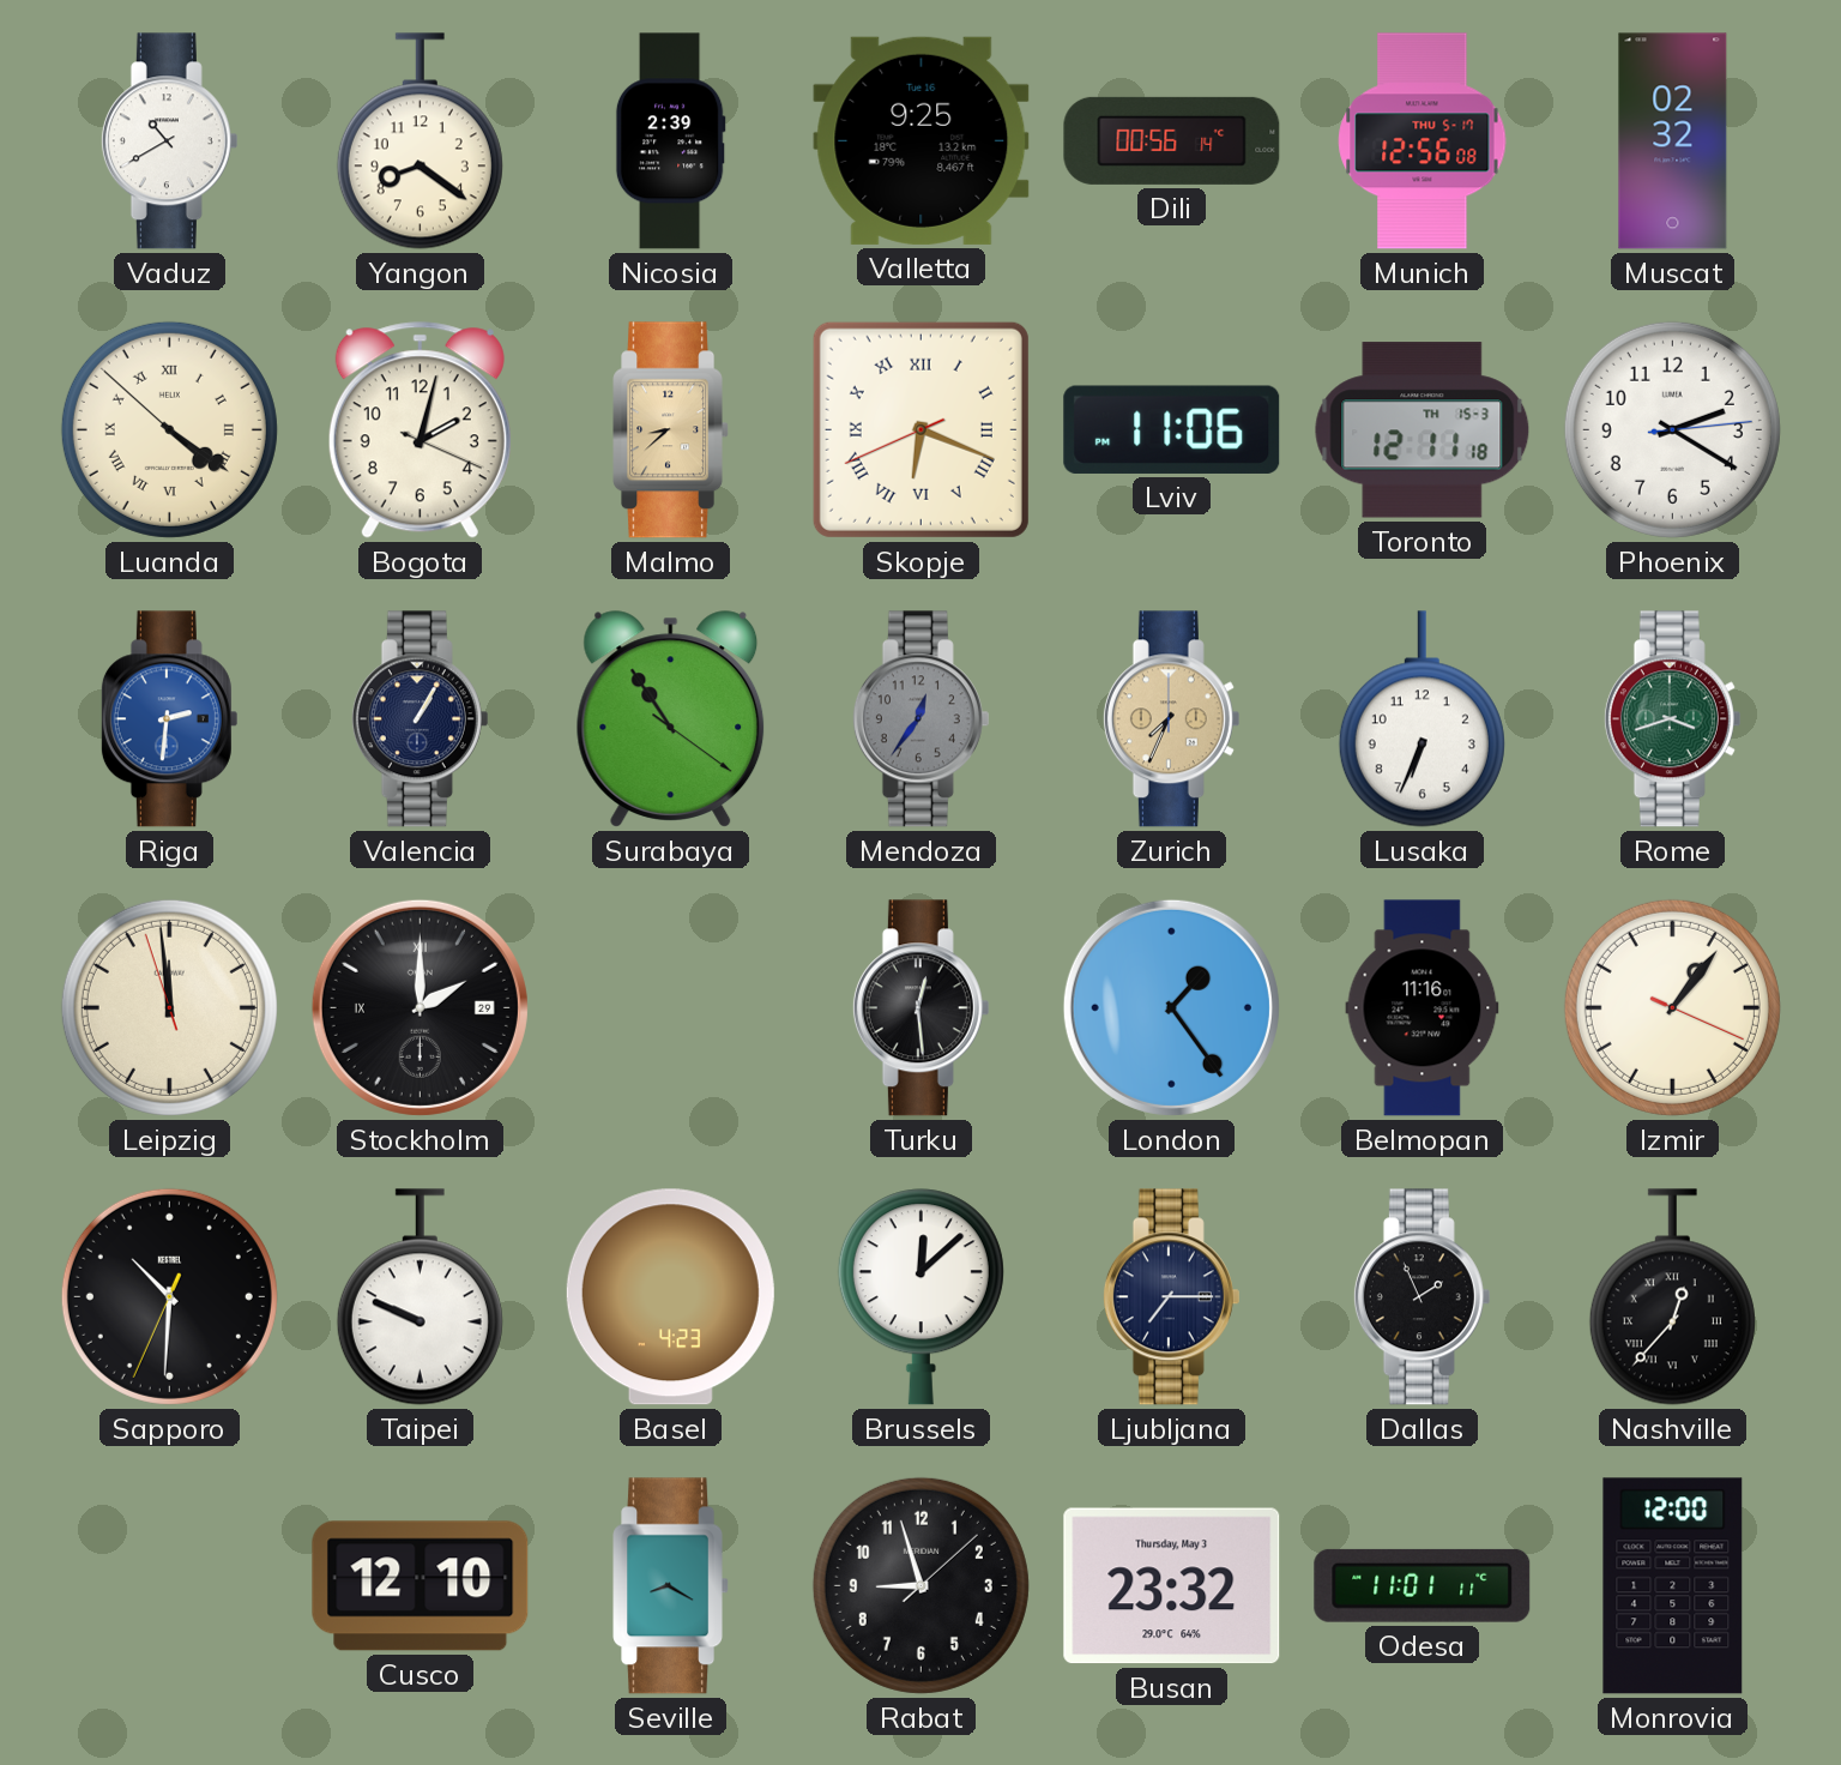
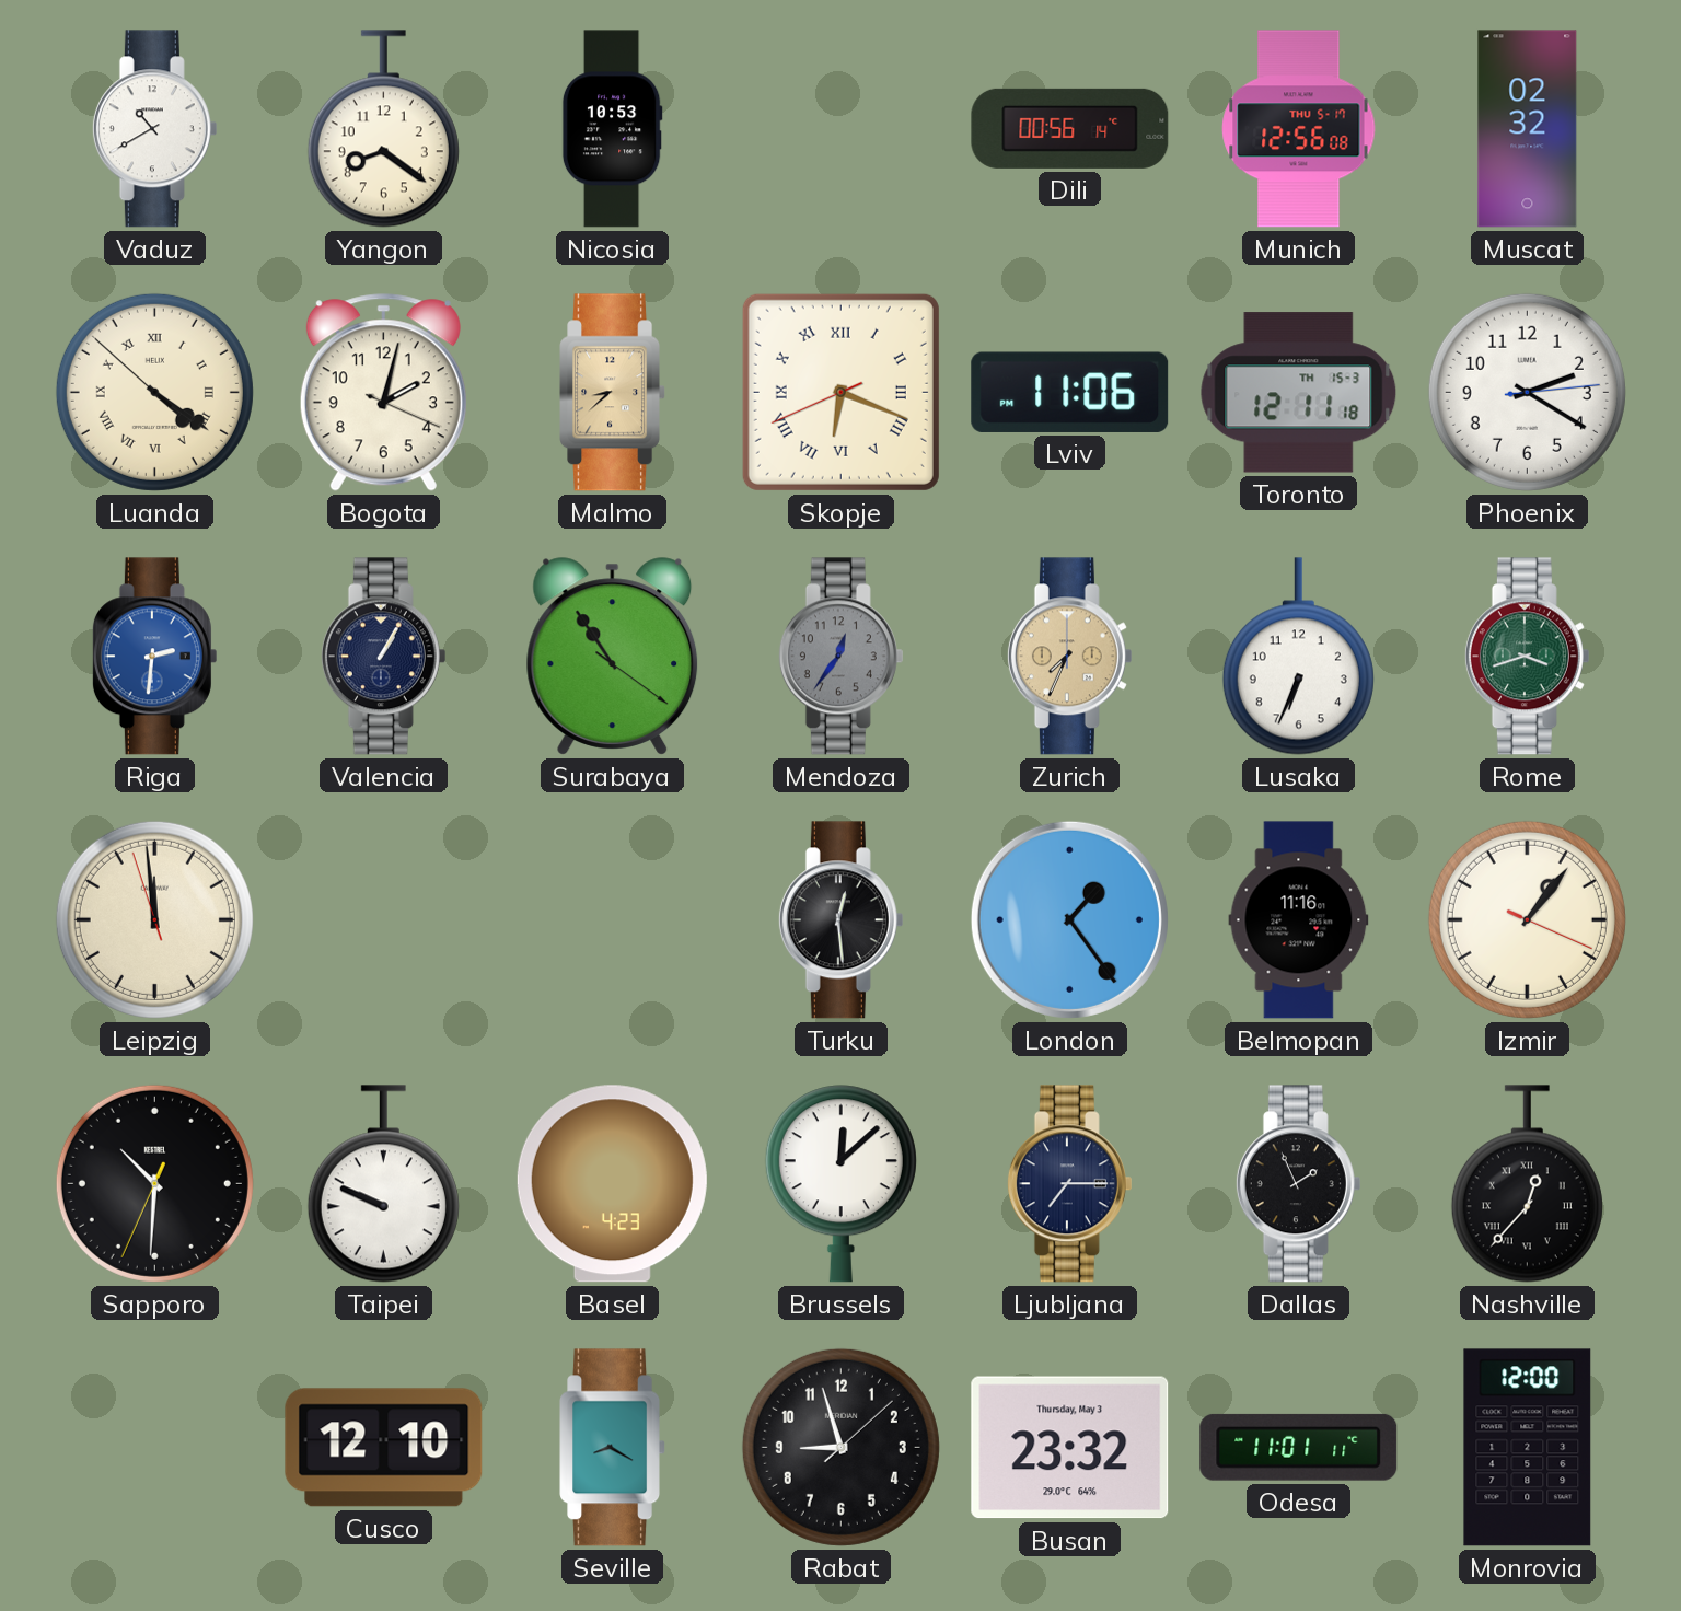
Nicosia: 2:39 -> 10:53 (612, 129)
Valletta: 9:25 -> none (922, 140)
Stockholm: 2:00 -> none (419, 1007)
